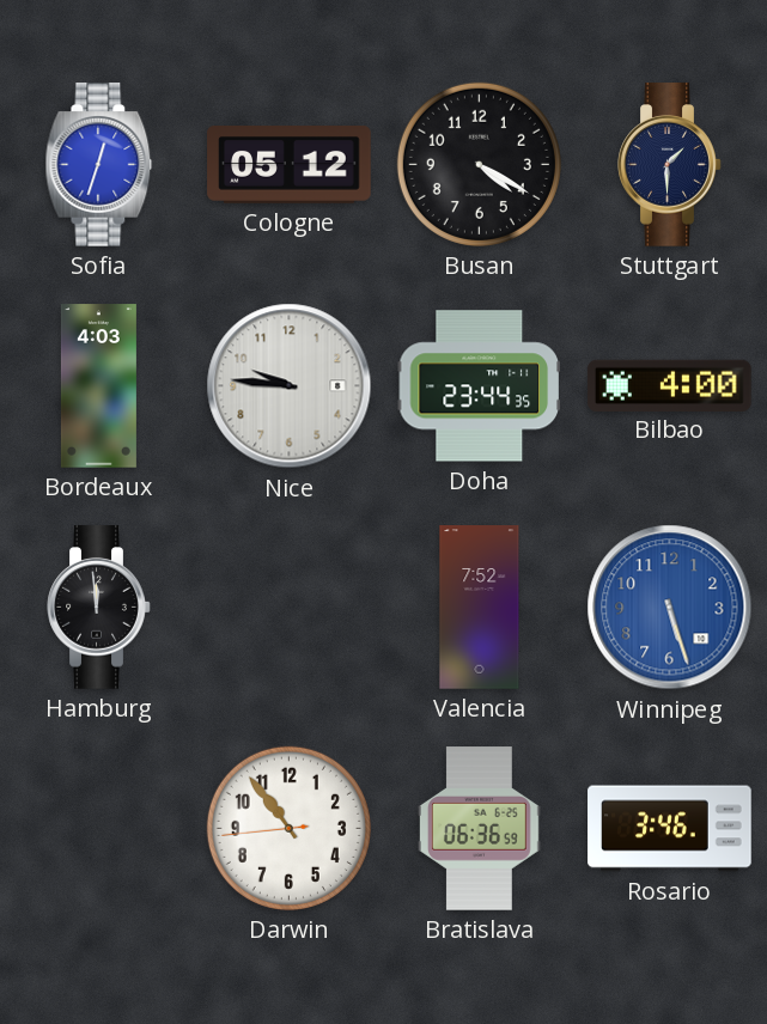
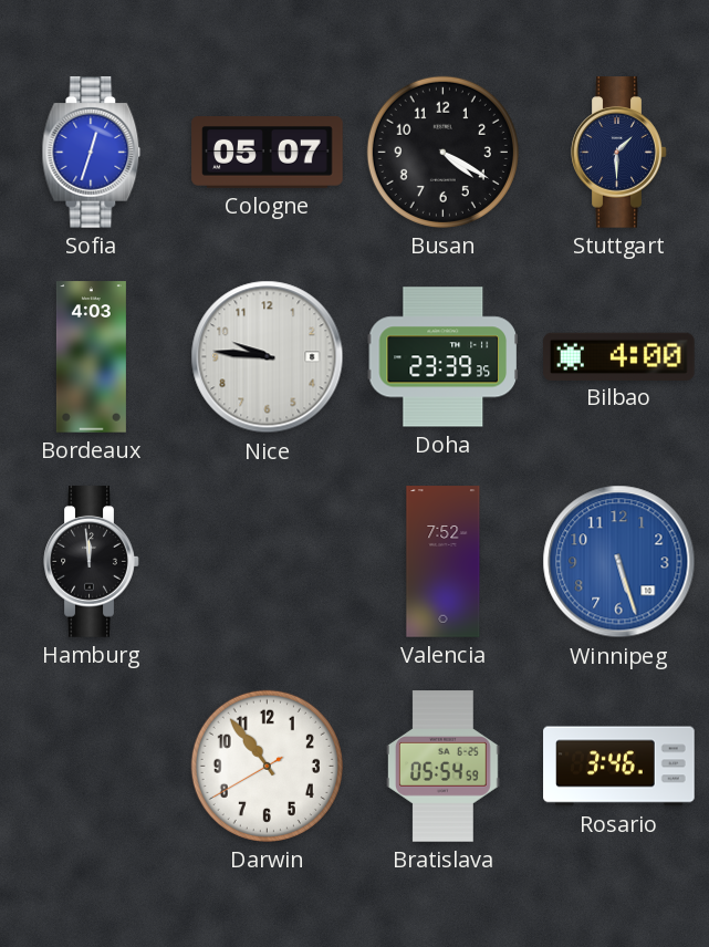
Cologne: 05:12 -> 05:07 (268, 153)
Doha: 23:44 -> 23:39 (442, 357)
Darwin: 10:53:44 -> 10:53:40 (267, 766)
Bratislava: 06:36 -> 05:54 (444, 767)
